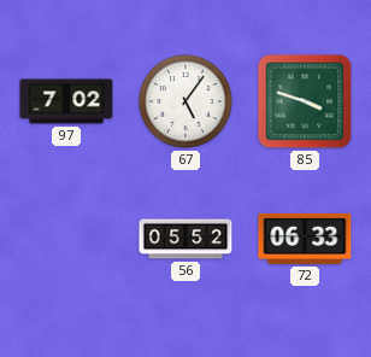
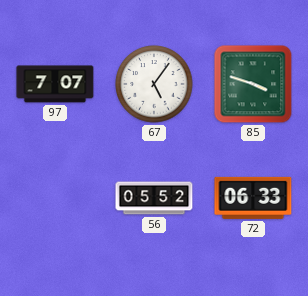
97: 7:02 -> 7:07 (55, 84)
